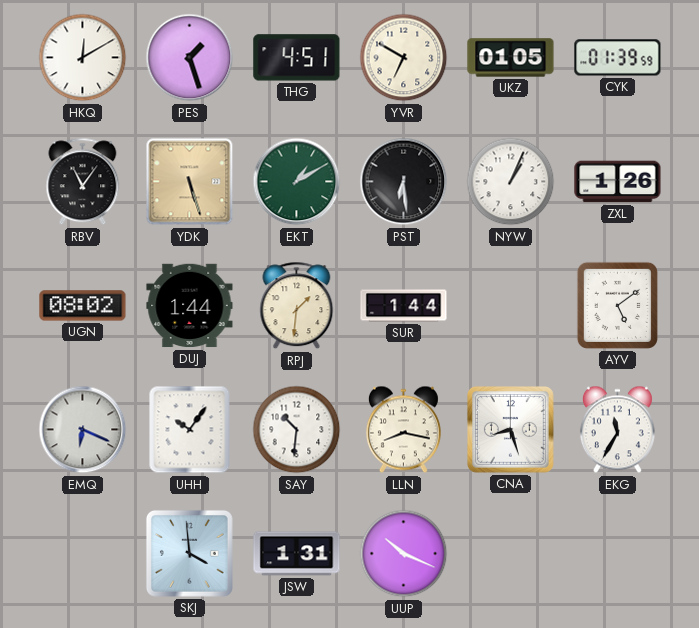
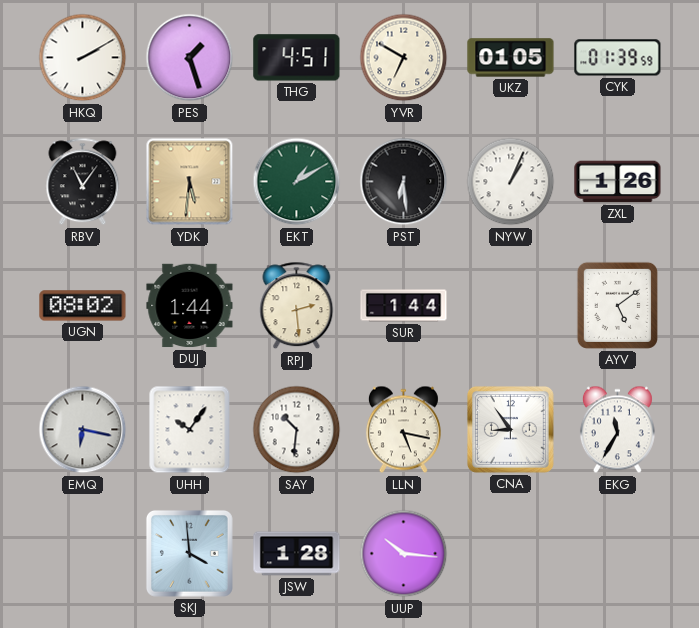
HKQ: 12:10 -> 2:10 (83, 58)
YDK: 5:27 -> 5:31 (190, 182)
RPJ: 1:31 -> 2:29 (297, 306)
EMQ: 6:19 -> 6:17 (83, 430)
LLN: 8:17 -> 5:17 (403, 430)
CNA: 8:27 -> 8:54 (510, 429)
JSW: 1:31 -> 1:28 (297, 554)
UUP: 10:19 -> 10:16 (404, 554)
